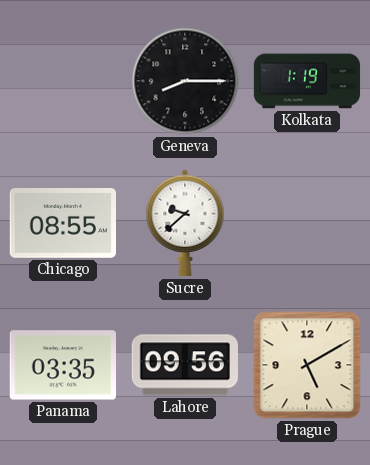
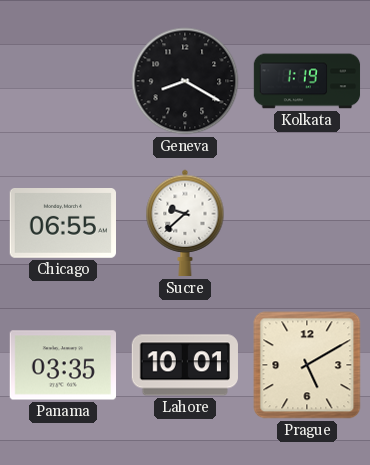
Geneva: 8:15 -> 8:20 (185, 81)
Chicago: 08:55 -> 06:55 (62, 224)
Lahore: 09:56 -> 10:01 (185, 365)
